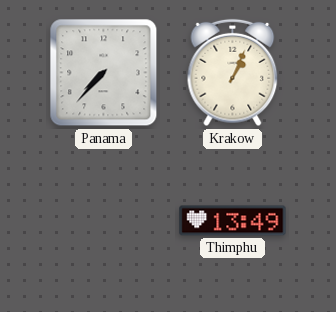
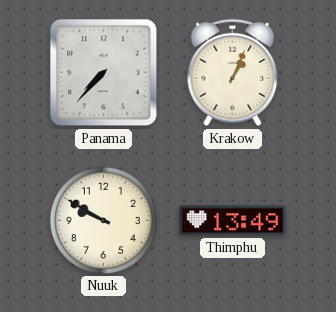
Nuuk: none -> 9:50 (103, 220)
